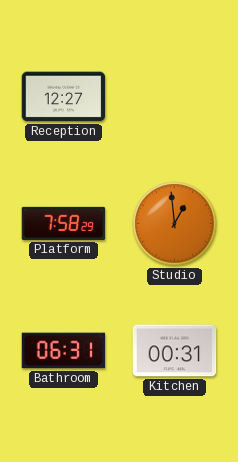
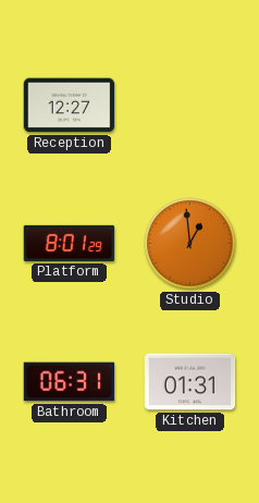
Platform: 7:58 -> 8:01 (70, 243)
Kitchen: 00:31 -> 01:31 (190, 382)
